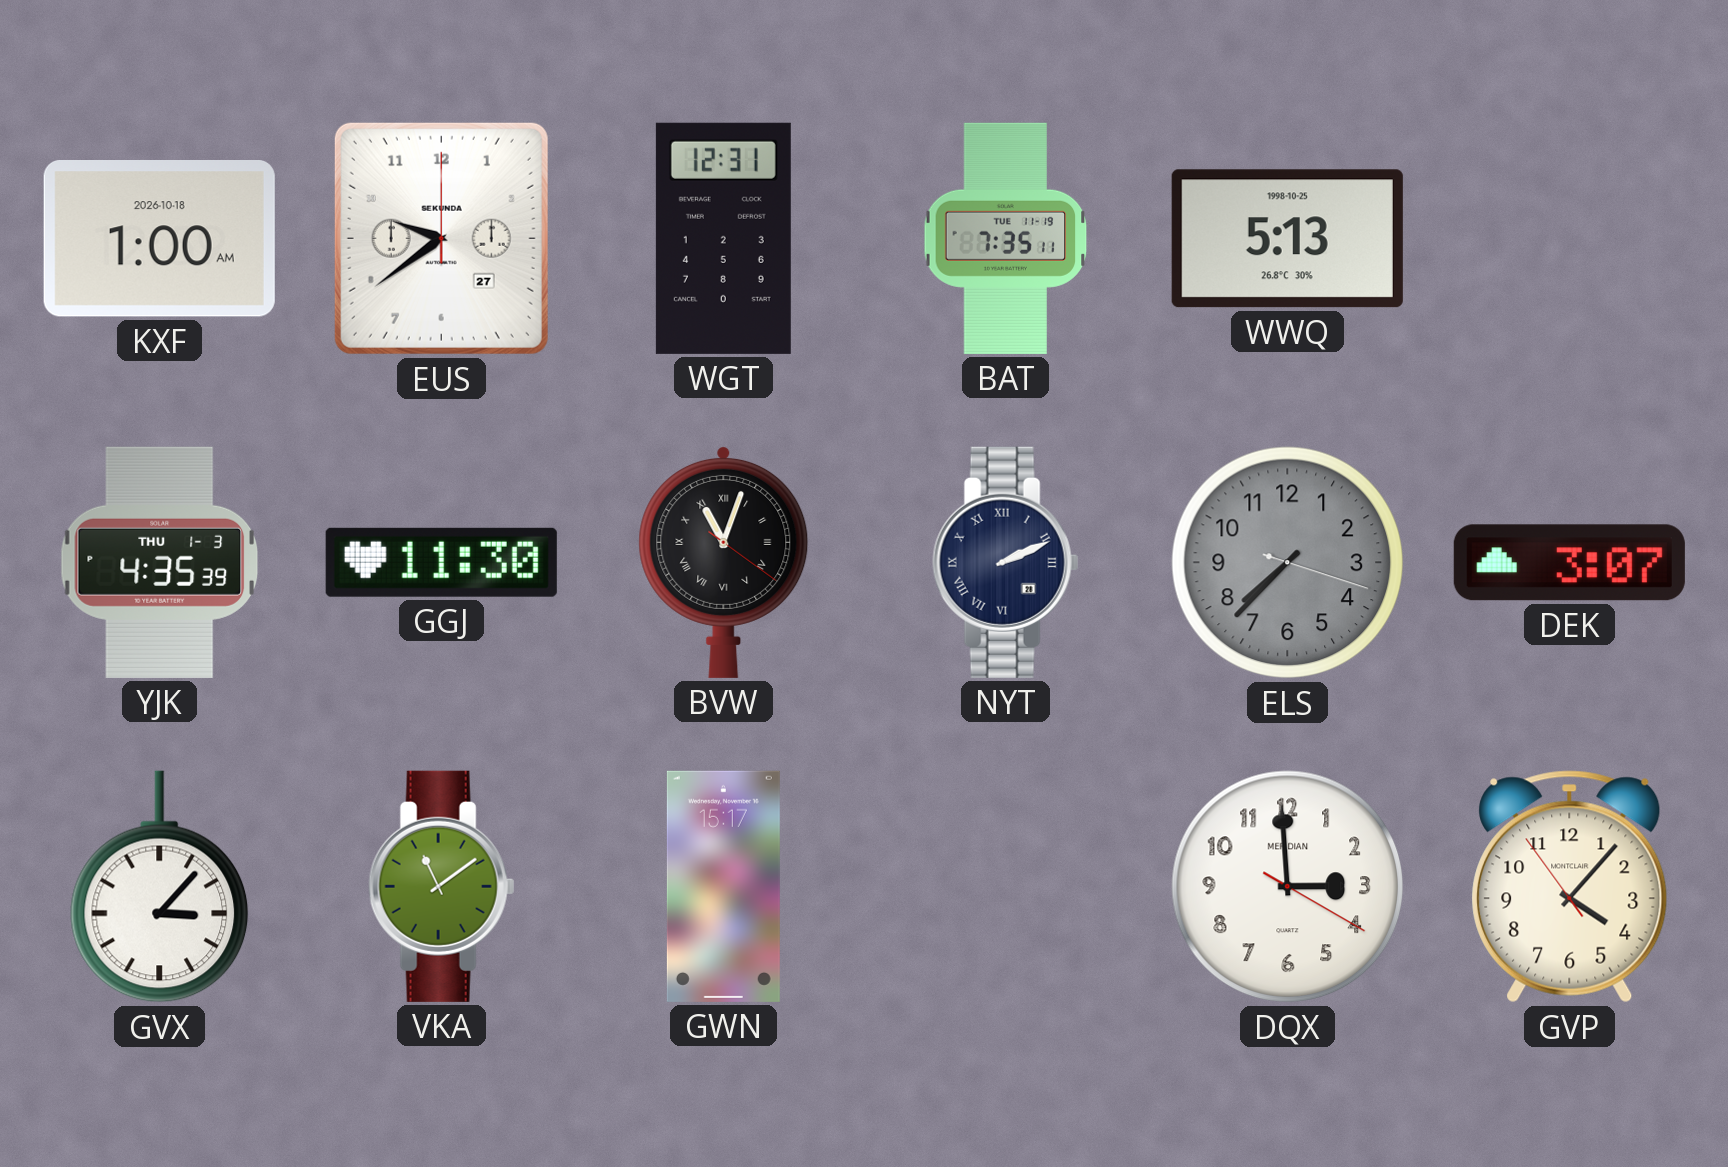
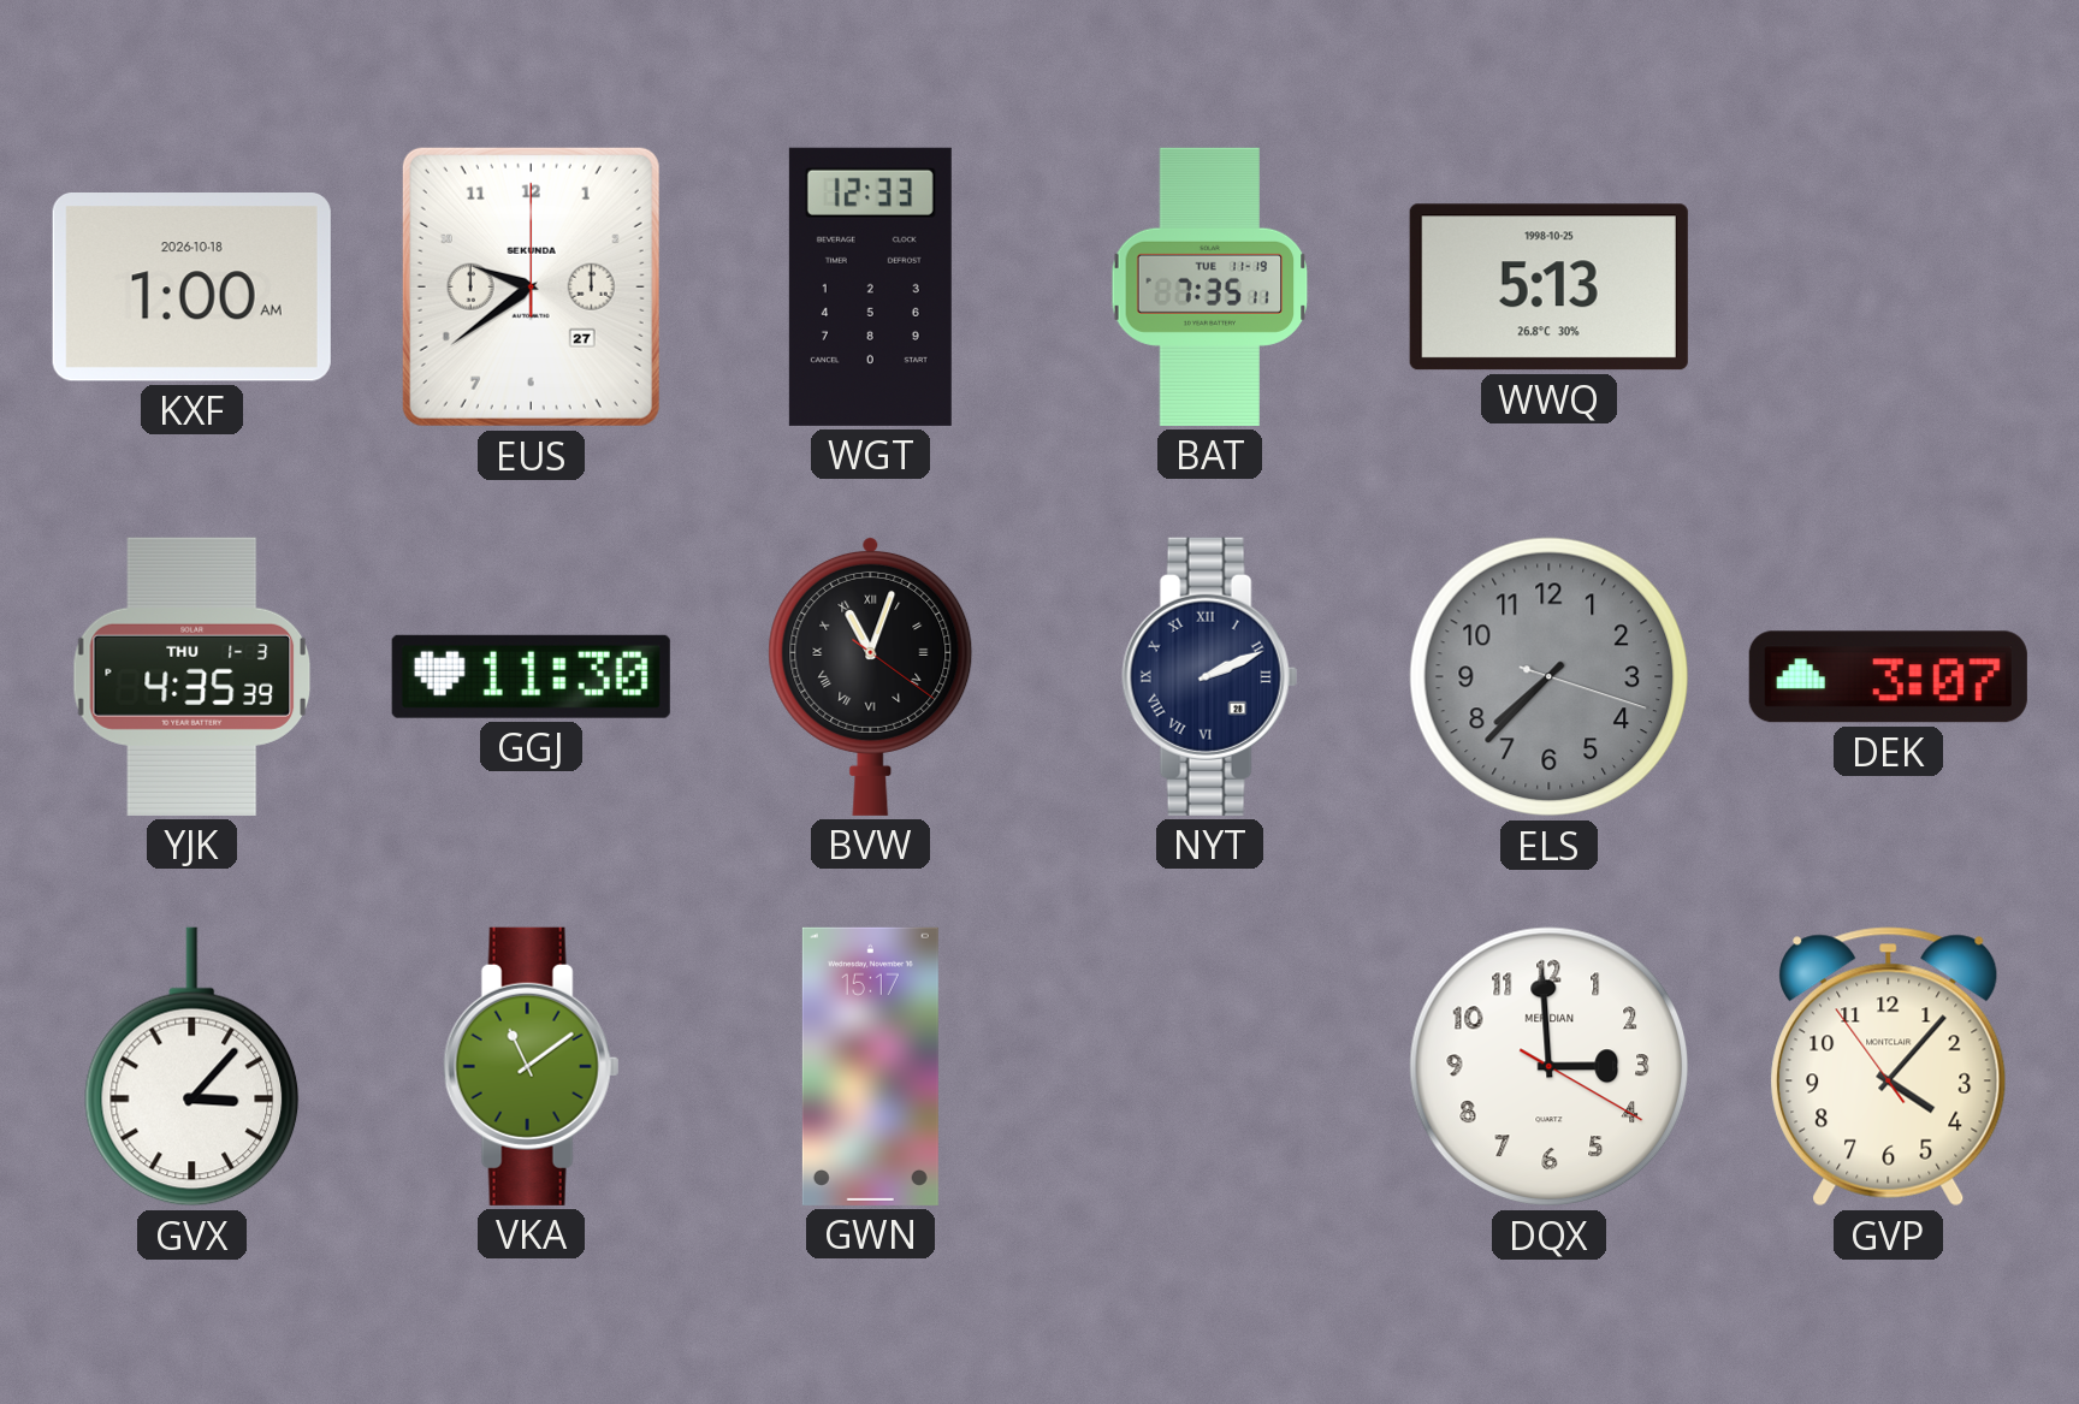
WGT: 12:31 -> 12:33 (870, 286)
